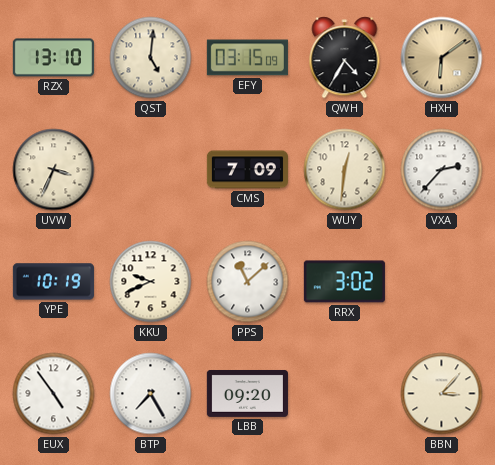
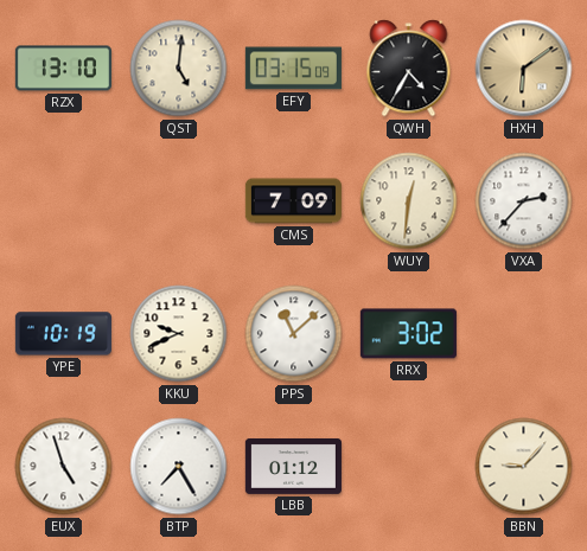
UVW: 3:34 -> none (54, 170)
EUX: 4:54 -> 4:57 (64, 467)
LBB: 09:20 -> 01:12 (293, 466)
BBN: 3:07 -> 9:07 (524, 467)
